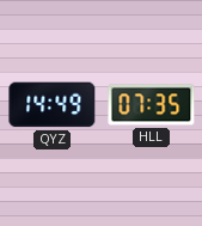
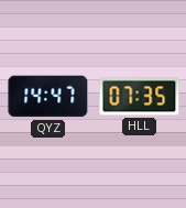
QYZ: 14:49 -> 14:47 (48, 97)
